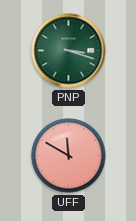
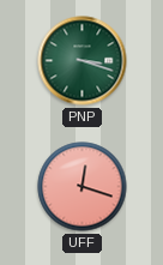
UFF: 11:50 -> 12:18 (83, 187)
